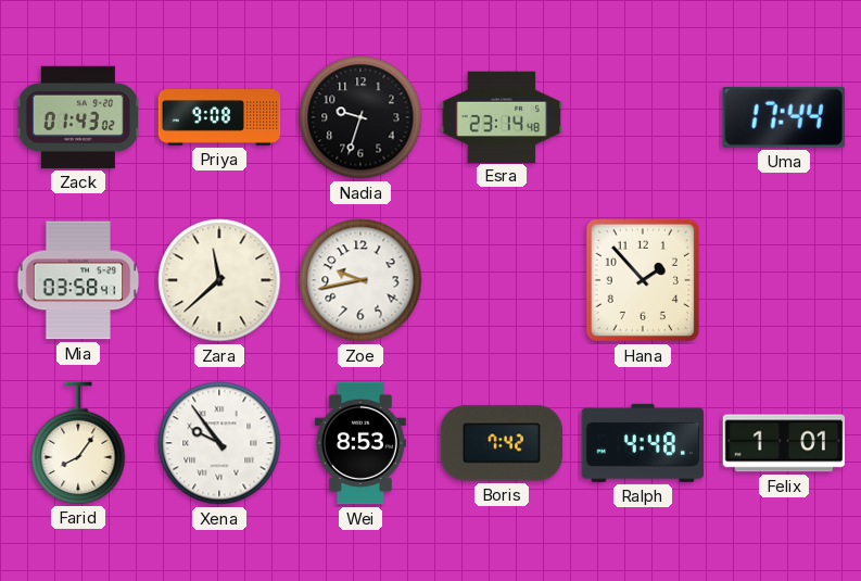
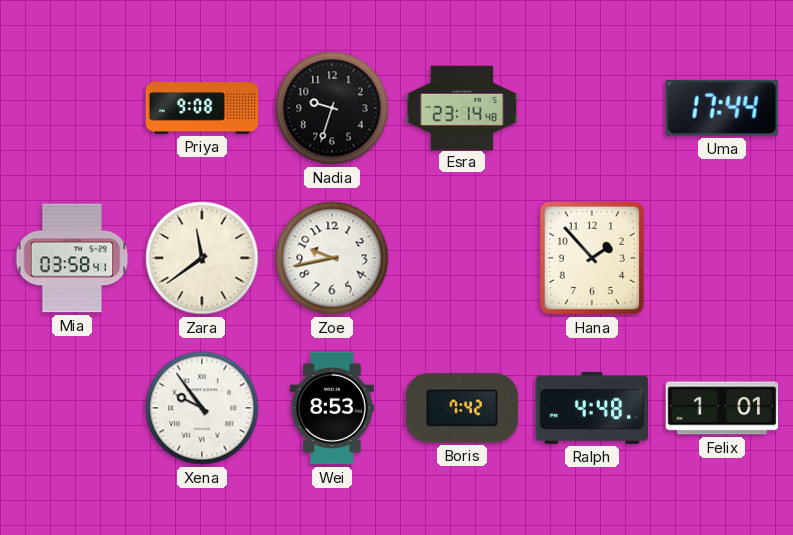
Zack: 01:43 -> none (77, 117)
Zara: 11:38 -> 11:39 (202, 258)
Farid: 8:06 -> none (78, 443)
